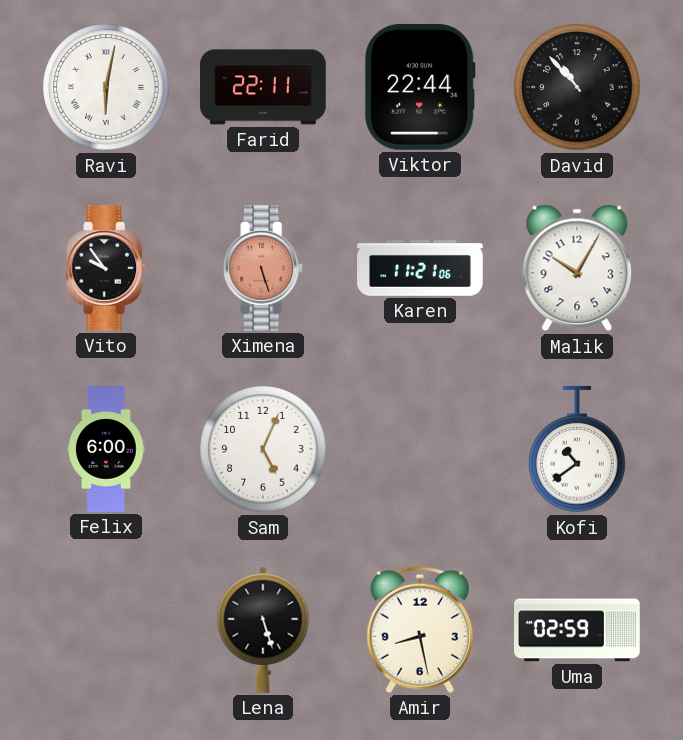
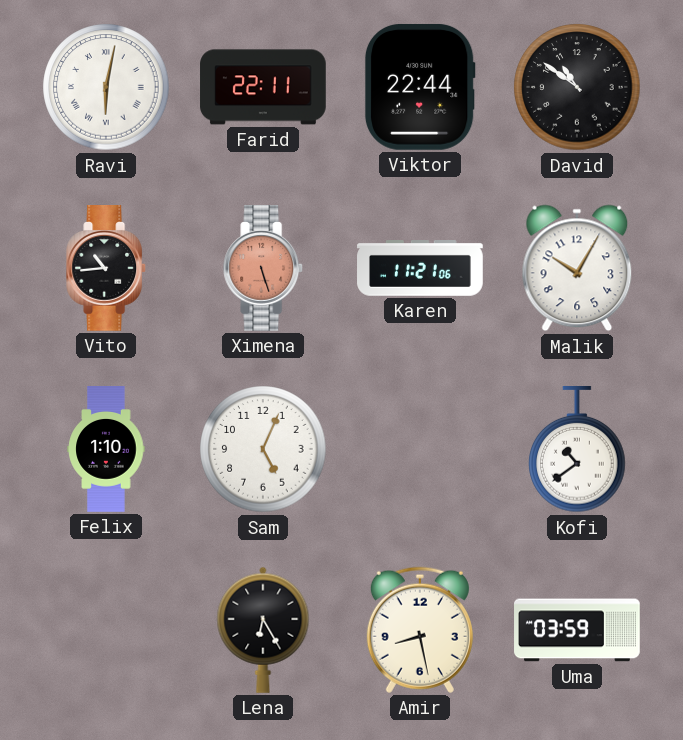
David: 10:53 -> 10:51 (577, 87)
Vito: 9:54 -> 10:44 (107, 269)
Felix: 6:00 -> 1:10 (106, 449)
Lena: 5:27 -> 6:25 (263, 630)
Uma: 02:59 -> 03:59 (577, 630)
